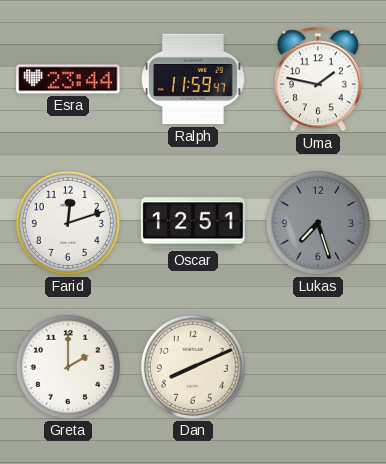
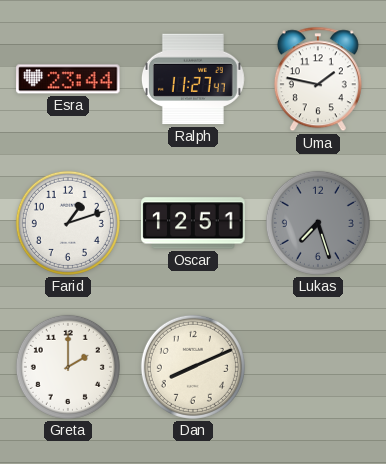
Ralph: 11:59 -> 11:27 (193, 79)
Farid: 12:12 -> 1:12 (68, 223)
